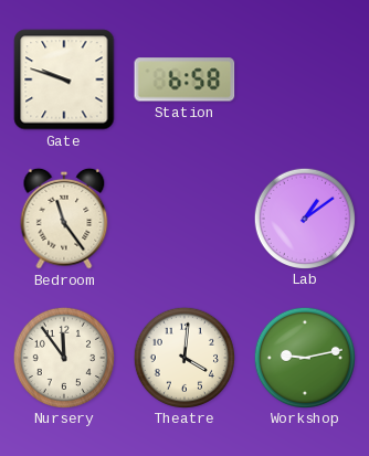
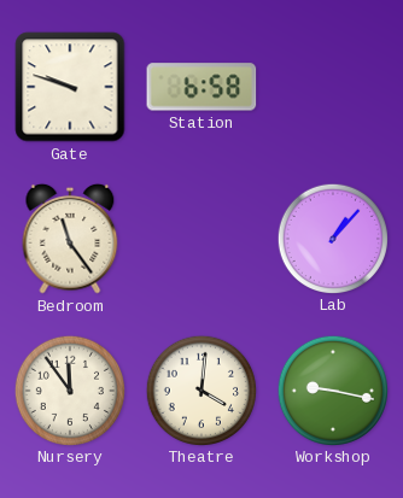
Lab: 1:09 -> 1:07 (332, 238)
Workshop: 9:13 -> 9:17 (332, 389)
